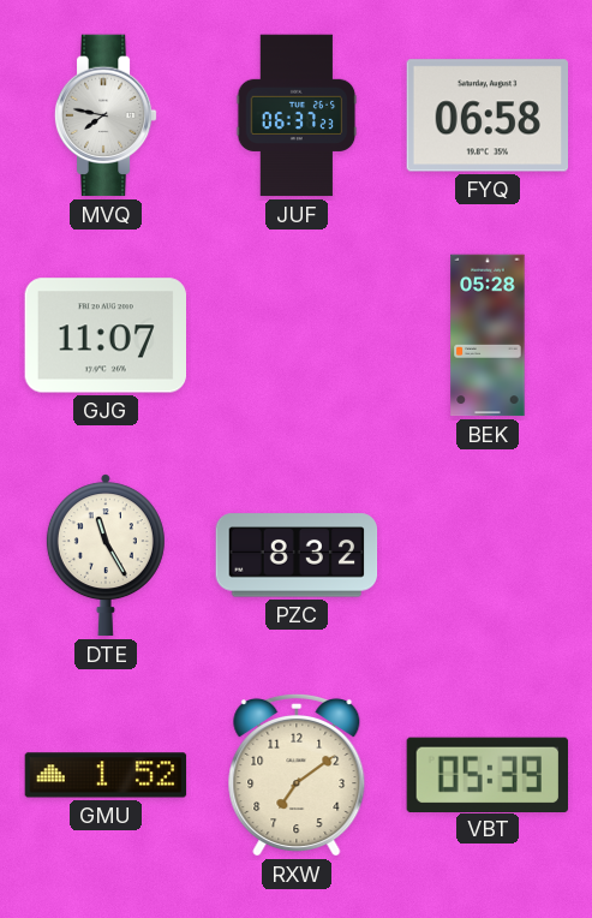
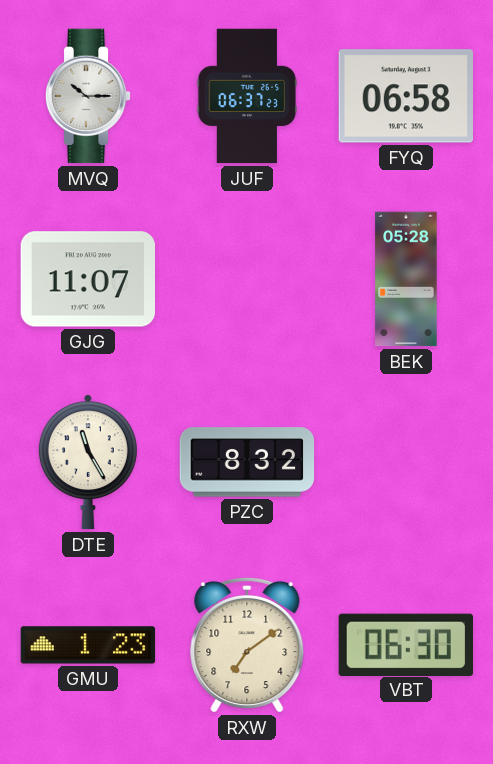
MVQ: 7:47 -> 10:15 (88, 96)
GMU: 1:52 -> 1:23 (88, 645)
VBT: 05:39 -> 06:30 (405, 644)
